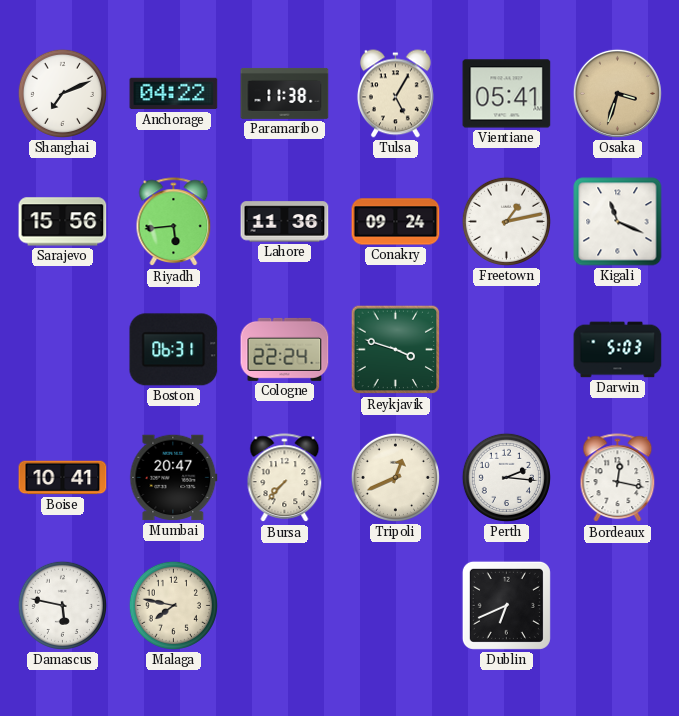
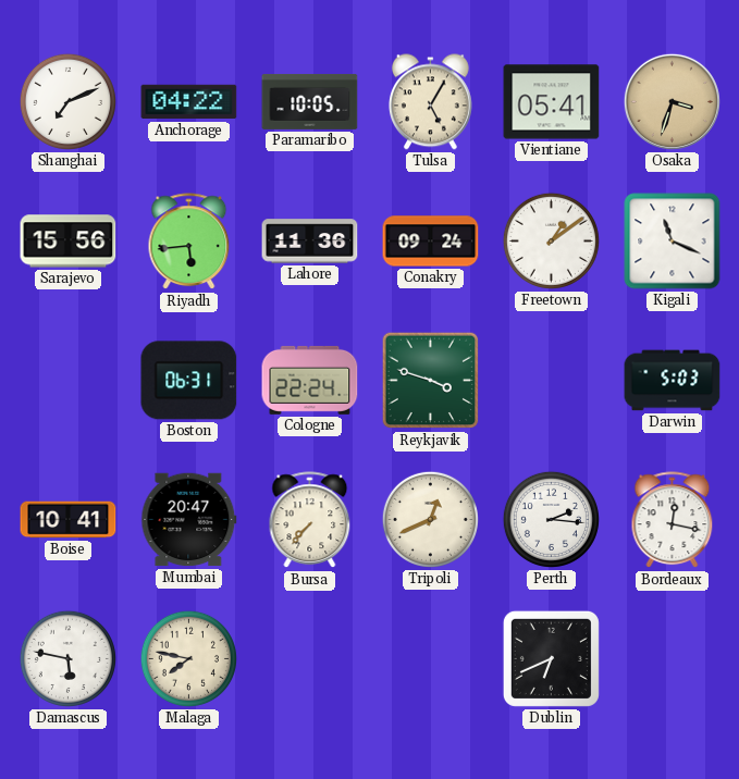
Paramaribo: 11:38 -> 10:05 (310, 101)
Freetown: 1:13 -> 1:09 (551, 240)
